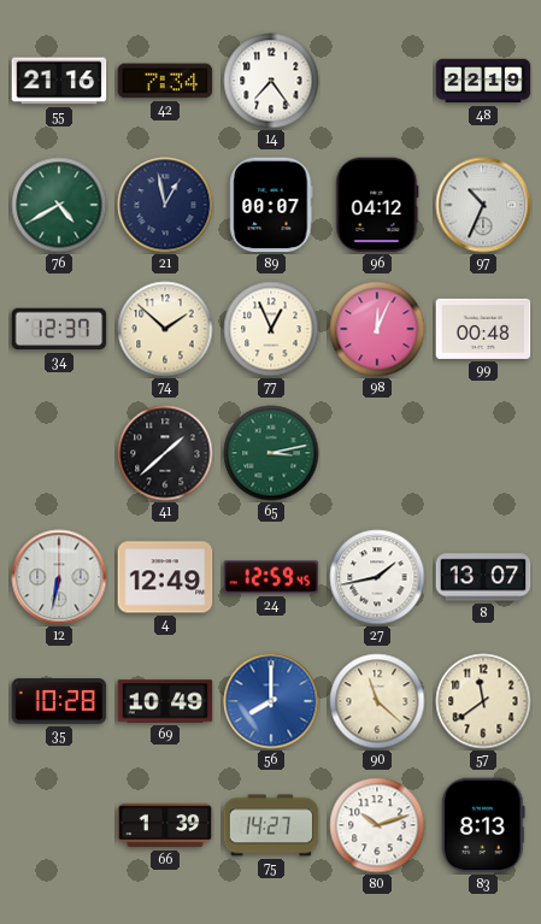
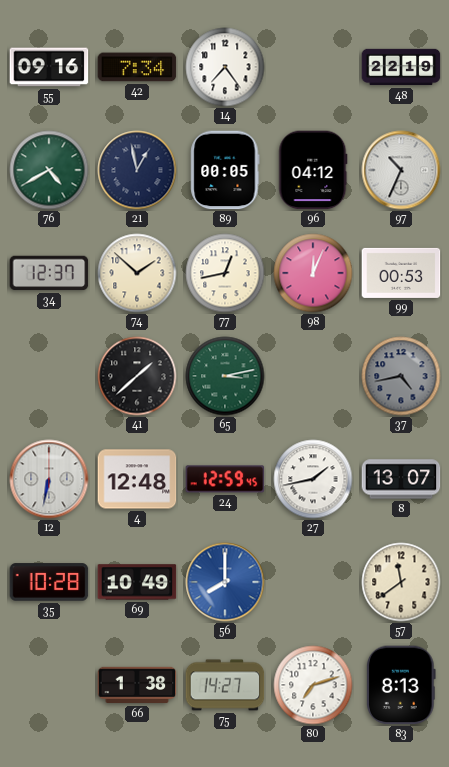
55: 21:16 -> 09:16 (49, 67)
89: 00:07 -> 00:05 (225, 170)
77: 12:56 -> 12:43 (225, 273)
99: 00:48 -> 00:53 (401, 273)
37: none -> 4:43 (401, 376)
4: 12:49 -> 12:48 (137, 479)
90: 11:22 -> none (377, 701)
66: 1:39 -> 1:38 (137, 685)
80: 10:12 -> 7:12 (313, 685)
